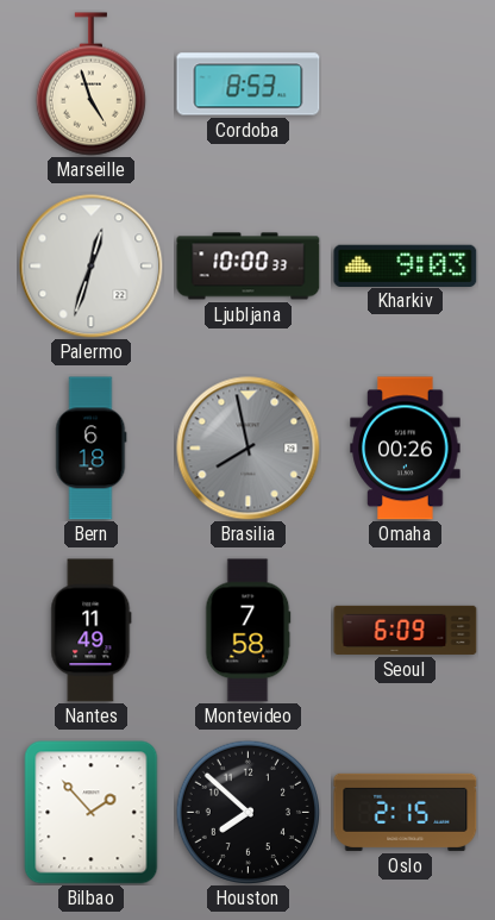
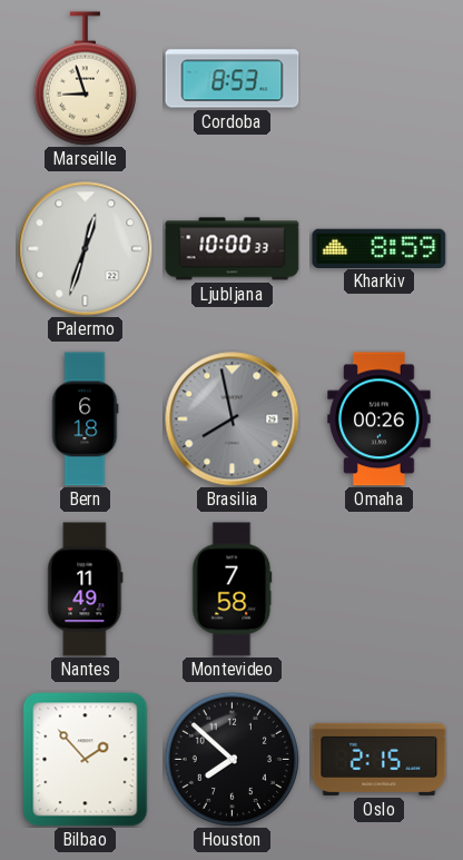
Marseille: 4:57 -> 8:57 (85, 79)
Kharkiv: 9:03 -> 8:59 (380, 248)
Seoul: 6:09 -> none (406, 630)
